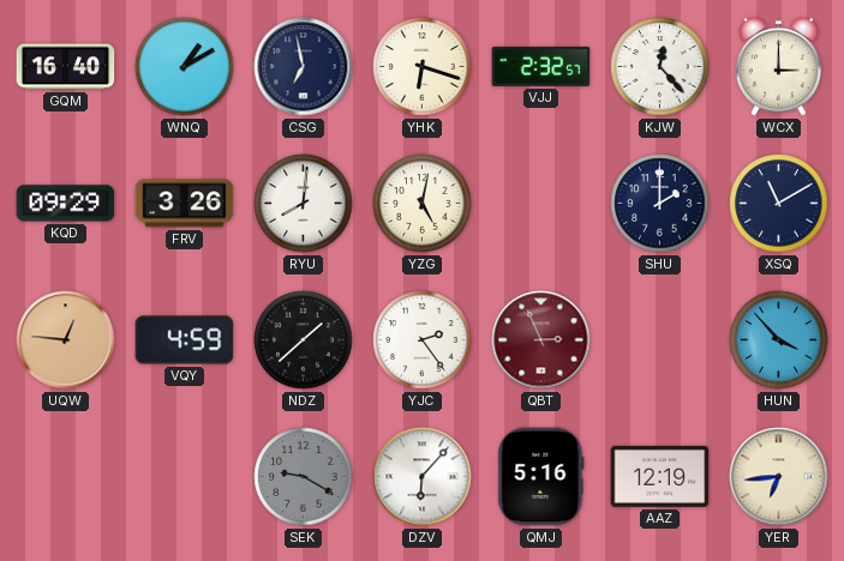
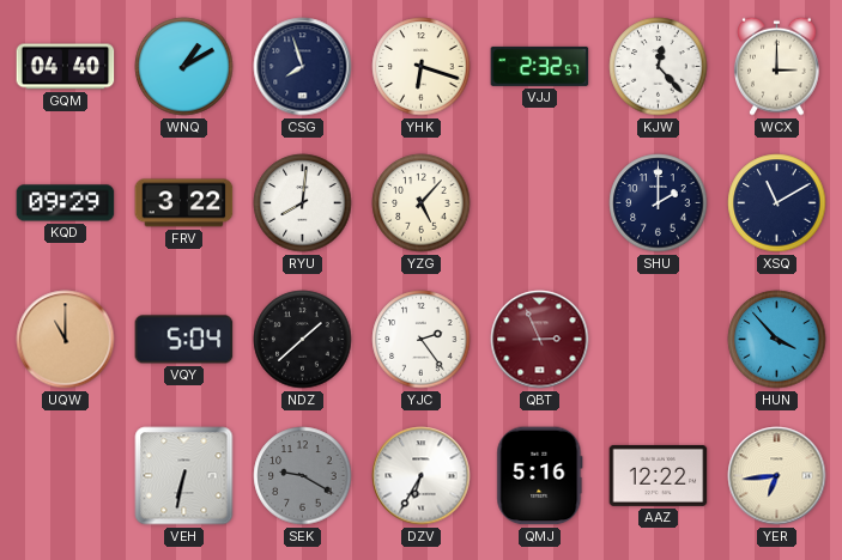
GQM: 16:40 -> 04:40 (66, 67)
CSG: 6:58 -> 7:57 (303, 67)
FRV: 3:26 -> 3:22 (184, 203)
YZG: 5:02 -> 5:07 (422, 203)
UQW: 12:46 -> 11:00 (66, 340)
VQY: 4:59 -> 5:04 (184, 340)
VEH: none -> 6:32 (184, 476)
DZV: 6:07 -> 6:35 (422, 476)
AAZ: 12:19 -> 12:22 (659, 475)
